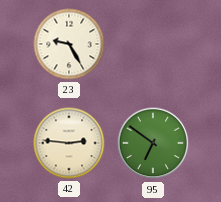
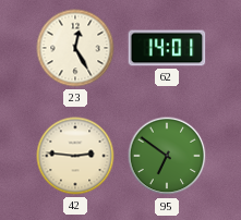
23: 9:25 -> 12:25 (75, 48)
62: none -> 14:01 (167, 48)
